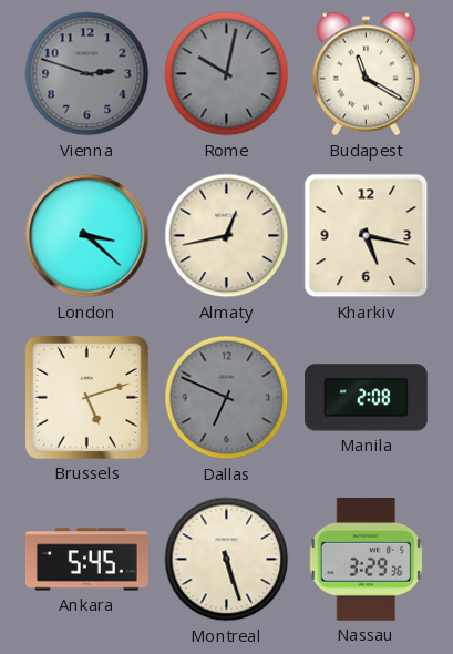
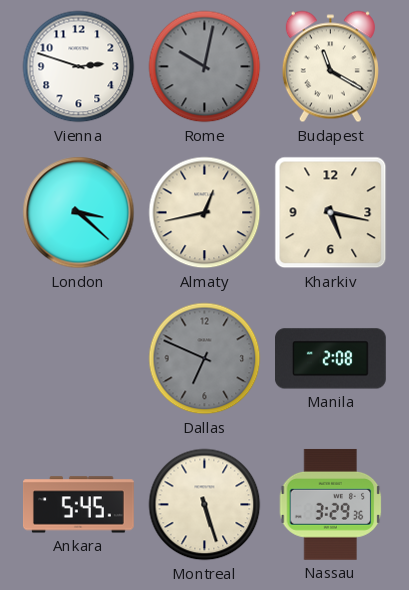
Vienna dial: grey -> white (79, 67)
Brussels: 5:12 -> none (86, 397)
